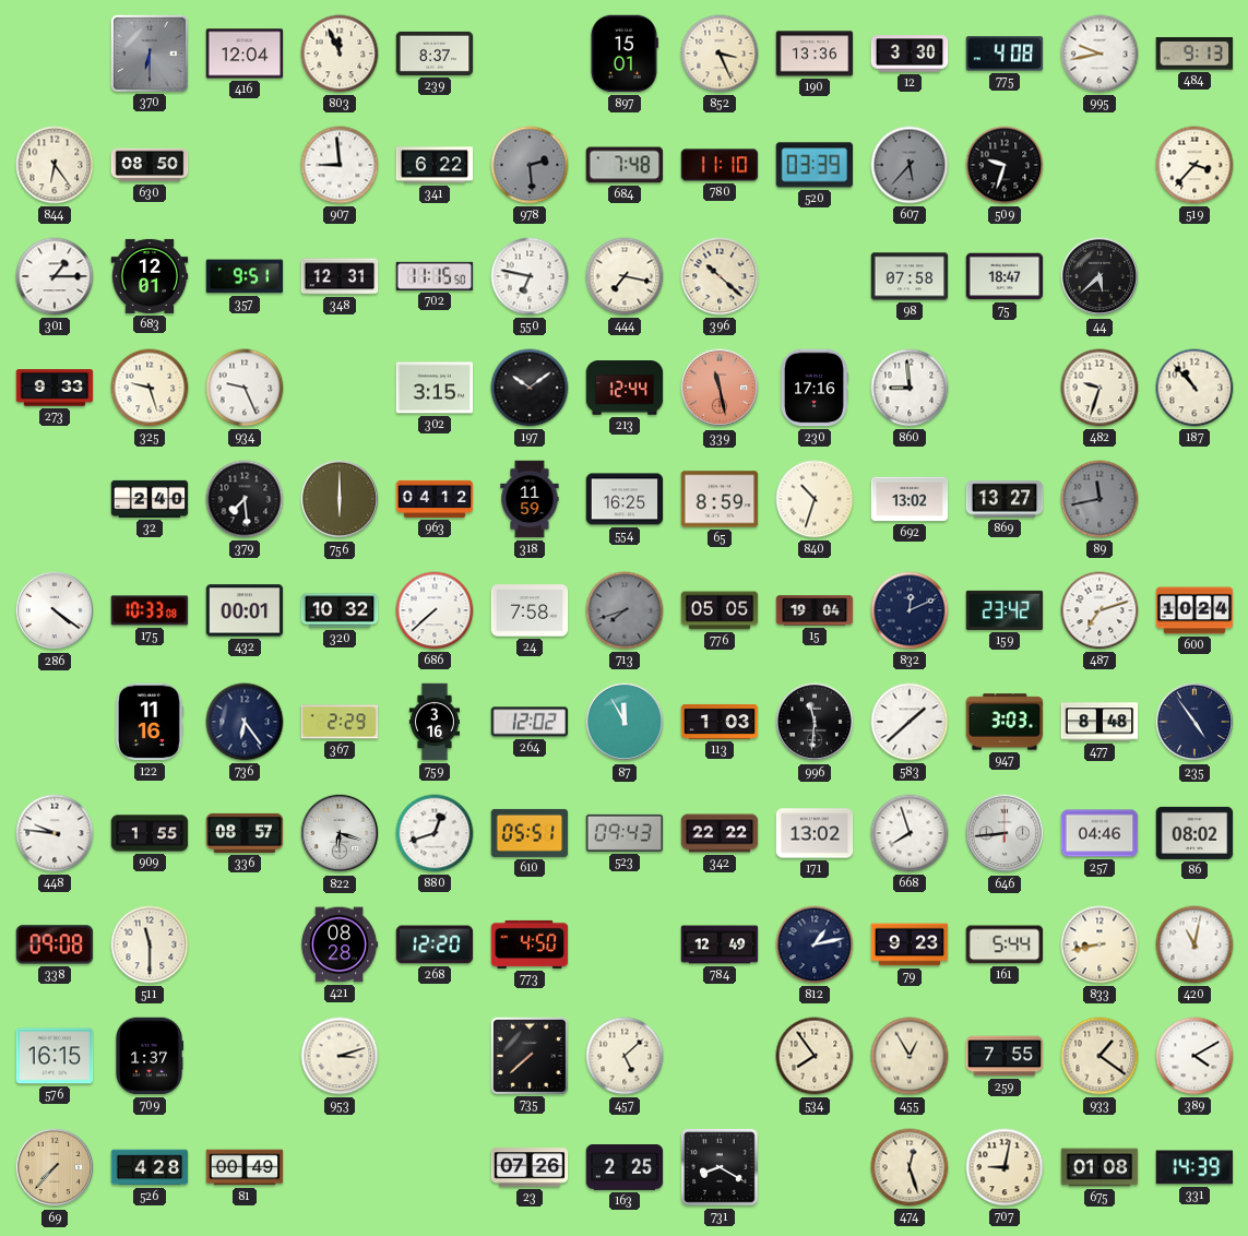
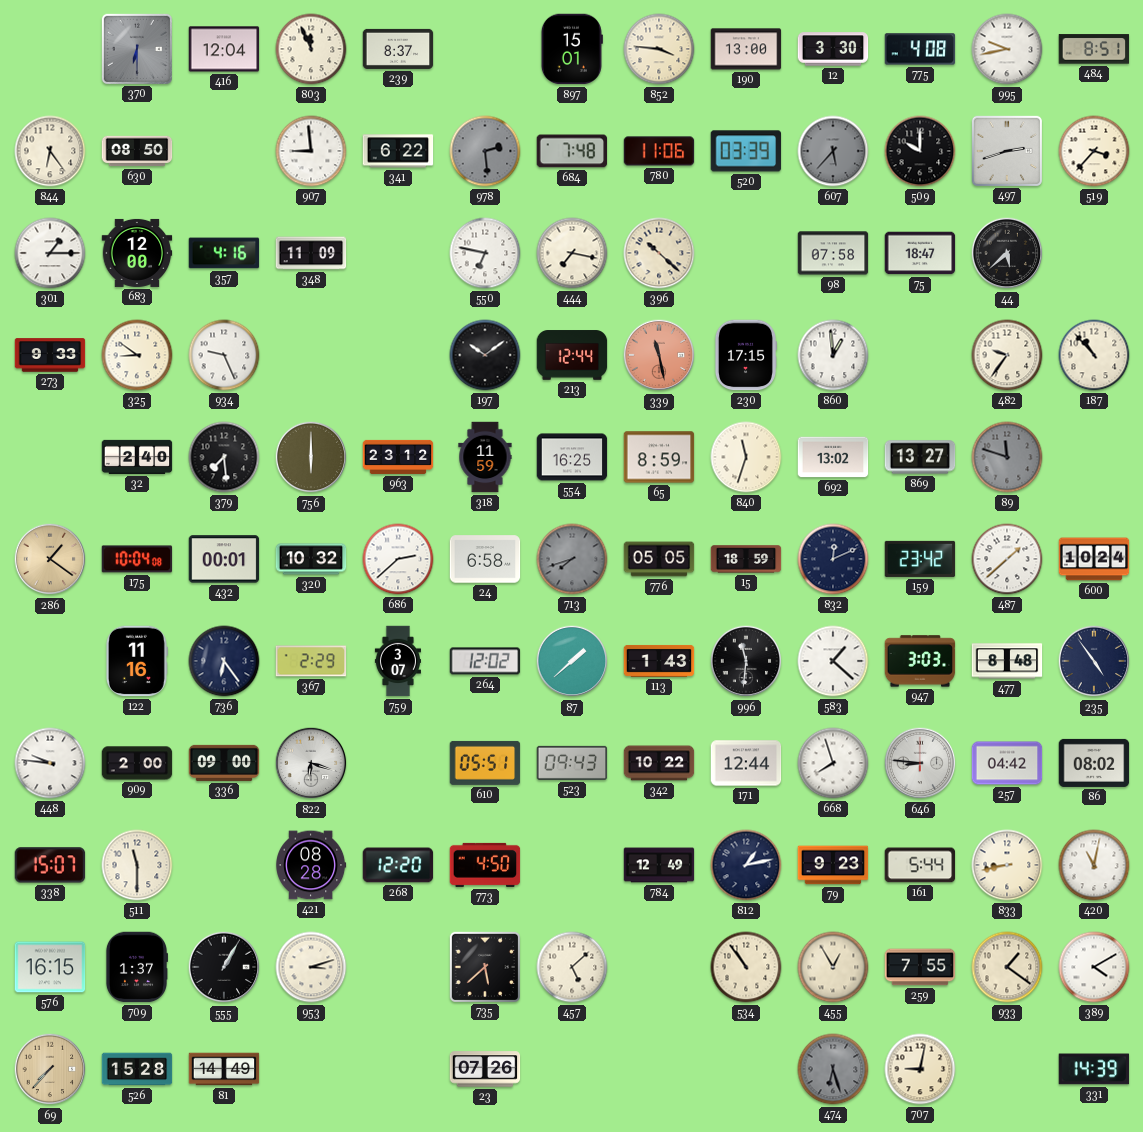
852: 3:26 -> 3:46 (659, 49)
190: 13:36 -> 13:00 (746, 49)
484: 9:13 -> 8:51 (1094, 49)
780: 11:10 -> 11:06 (659, 151)
509: 9:33 -> 10:00 (920, 151)
497: none -> 2:42 (1006, 150)
683: 12:01 -> 12:00 (137, 253)
357: 9:51 -> 4:16 (224, 253)
348: 12:31 -> 11:09 (311, 253)
702: 11:15 -> none (435, 276)
325: 9:27 -> 8:51 (137, 355)
302: 3:15 -> none (435, 388)
230: 17:16 -> 17:15 (745, 355)
860: 8:59 -> 12:59 (833, 355)
482: 9:33 -> 9:36 (1007, 355)
963: 04:12 -> 23:12 (398, 457)
840: 10:33 -> 11:33 (746, 457)
89: 11:43 -> 11:48 (1007, 457)
286: 4:21 -> 1:21 (50, 559)
286 dial: white -> champagne (50, 559)
175: 10:33 -> 10:04 (137, 559)
686: 7:38 -> 2:38 (398, 559)
24: 7:58 -> 6:58 (485, 559)
15: 19:04 -> 18:59 (746, 559)
487: 7:12 -> 1:38 (1007, 559)
759: 3:16 -> 3:07 (397, 661)
87: 11:55 -> 1:38 (572, 661)
113: 1:03 -> 1:43 (659, 661)
583: 1:38 -> 1:22 (833, 661)
909: 1:55 -> 2:00 (137, 763)
336: 08:57 -> 09:00 (224, 763)
880: 12:42 -> none (435, 833)
342: 22:22 -> 10:22 (659, 763)
171: 13:02 -> 12:44 (746, 763)
646: 8:44 -> 8:46 (920, 763)
257: 04:46 -> 04:42 (1007, 763)
338: 09:08 -> 15:07 (50, 865)
555: none -> 1:05 (224, 967)
735: 7:38 -> 5:38 (484, 966)
534: 7:54 -> 10:54 (746, 967)
526: 4:28 -> 15:28 (137, 1069)
81: 00:49 -> 14:49 (224, 1069)
163: 2:25 -> none (625, 1167)
731: 8:20 -> none (721, 1168)
474: 12:27 -> 6:27 (833, 1069)
474 dial: cream -> grey (833, 1069)
675: 01:08 -> none (1100, 1167)
